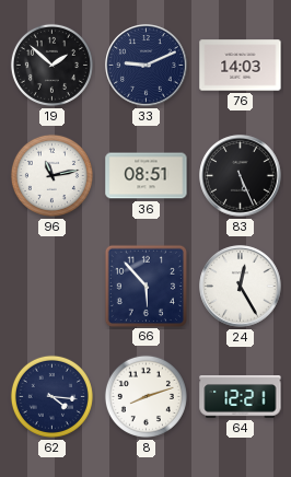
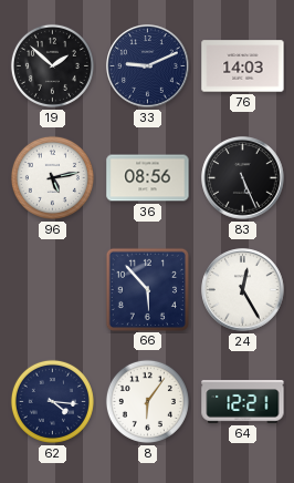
96: 11:13 -> 5:13 (52, 177)
36: 08:51 -> 08:56 (148, 178)
8: 8:12 -> 6:06 (147, 401)
